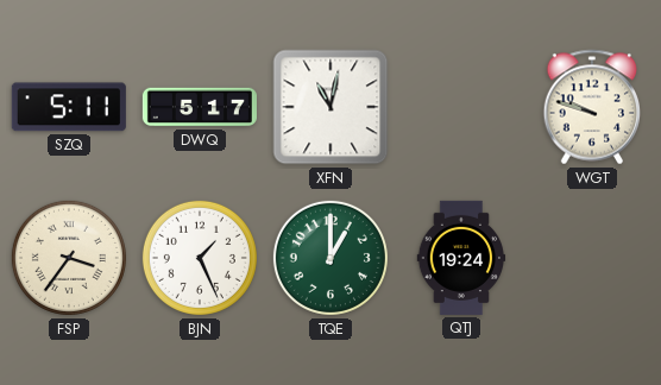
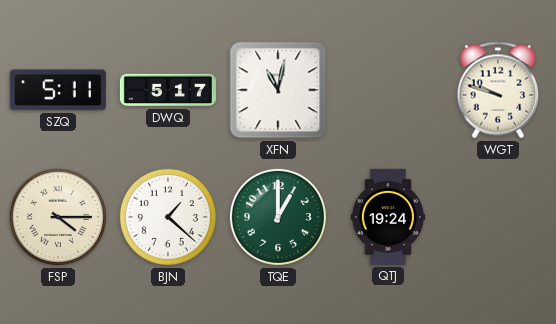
FSP: 3:36 -> 4:15 (58, 217)
BJN: 1:26 -> 1:22 (168, 217)
